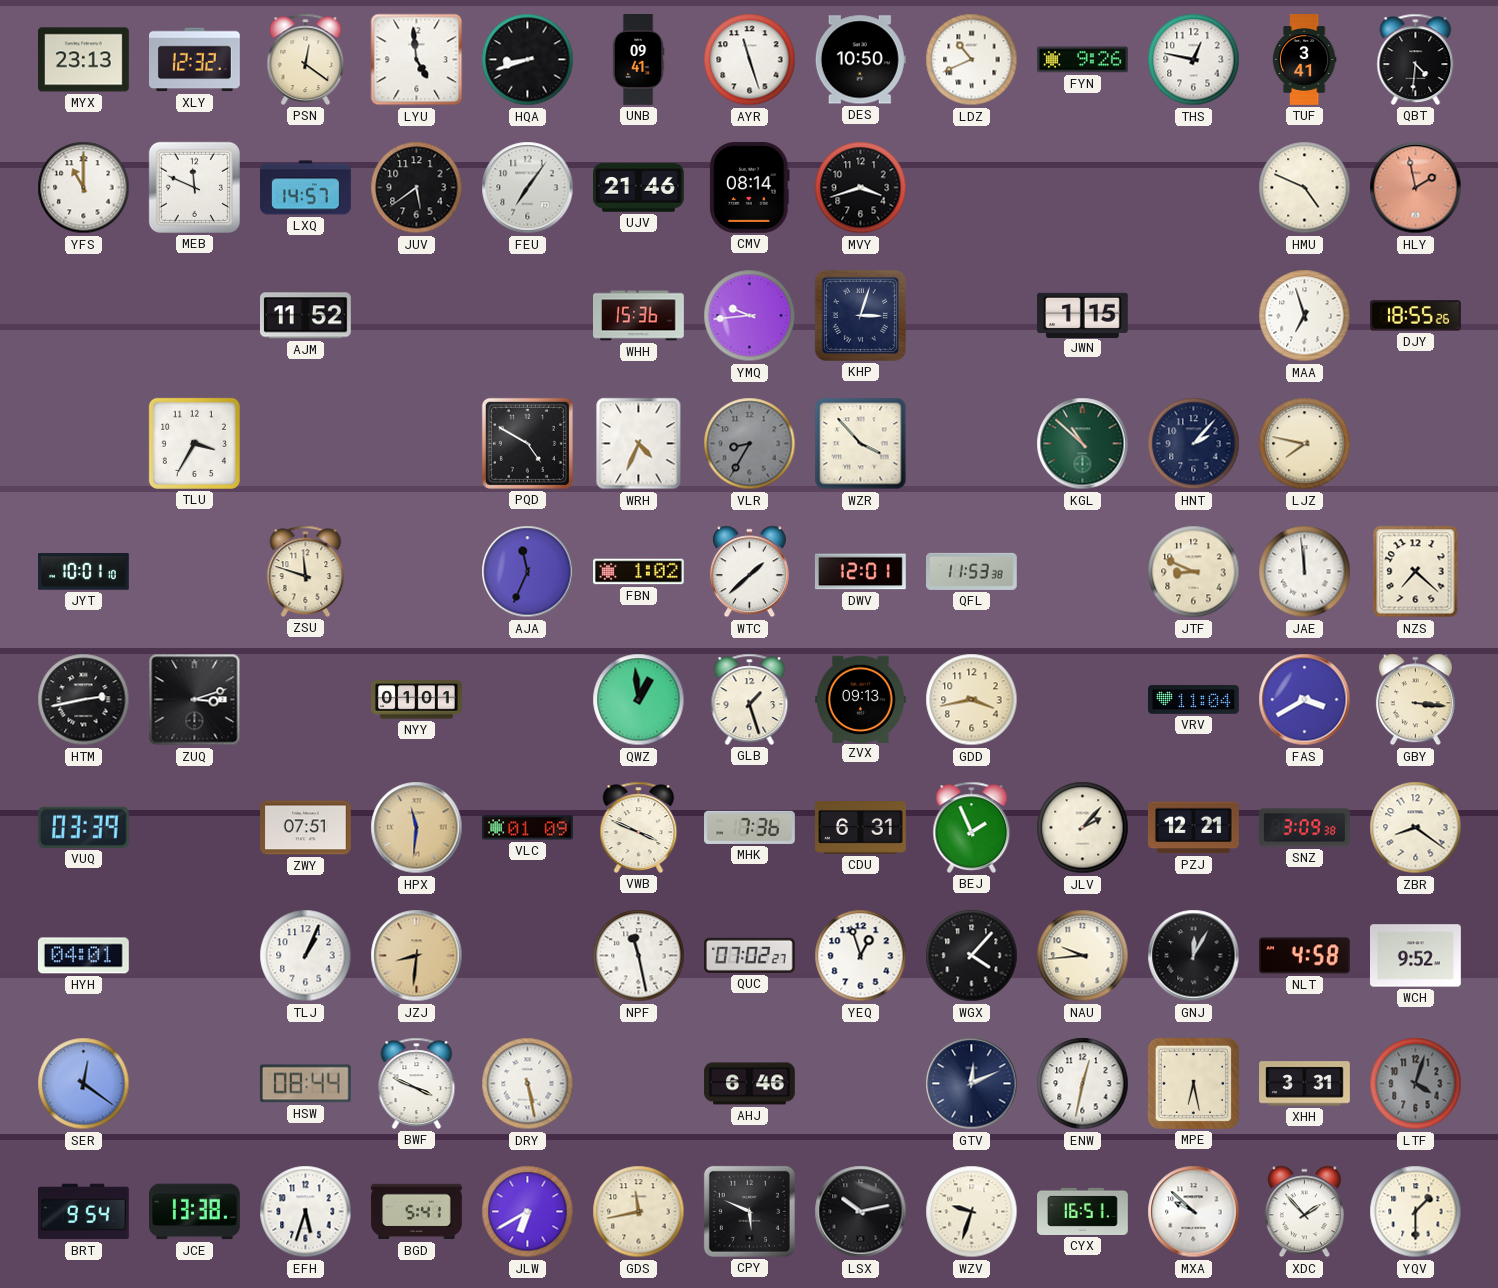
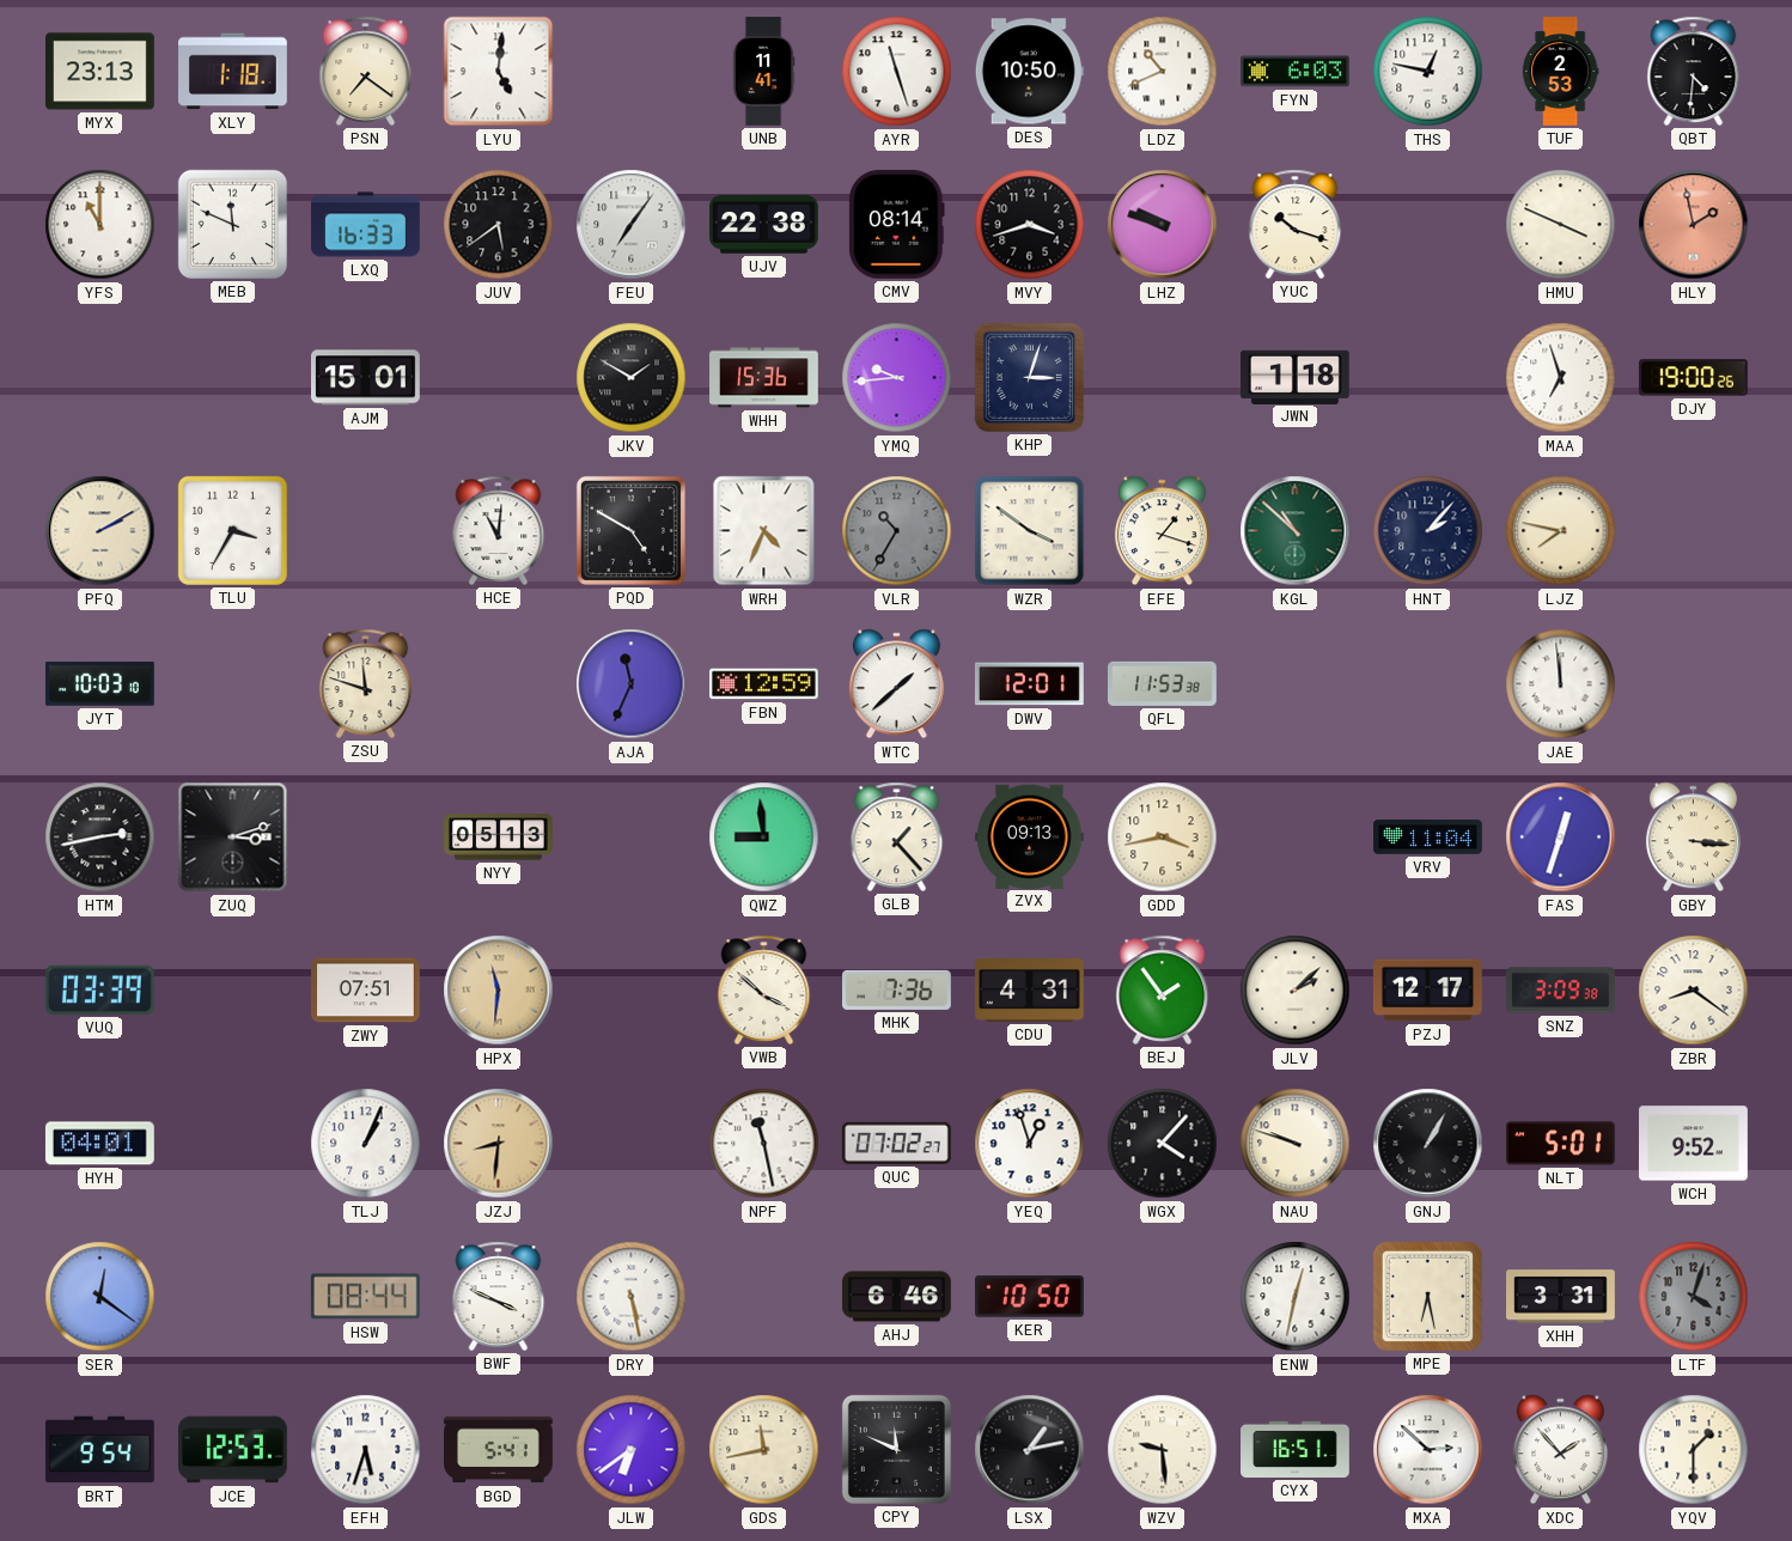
XLY: 12:32 -> 1:18 (233, 72)
PSN: 12:21 -> 7:21 (366, 71)
LYU: 4:59 -> 5:01 (499, 72)
HQA: 8:42 -> none (528, 60)
UNB: 09:41 -> 11:41 (763, 72)
FYN: 9:26 -> 6:03 (1296, 72)
TUF: 3:41 -> 2:53 (1560, 72)
LXQ: 14:57 -> 16:33 (366, 225)
UJV: 21:46 -> 22:38 (764, 225)
LHZ: none -> 9:48 (1163, 225)
YUC: none -> 10:18 (1296, 224)
HMU: 4:49 -> 3:49 (1561, 225)
AJM: 11:52 -> 15:01 (366, 378)
JKV: none -> 1:50 (632, 378)
JWN: 1:15 -> 1:18 (1296, 377)
DJY: 18:55 -> 19:00 (1693, 378)
PFQ: none -> 2:10 (100, 531)
HCE: none -> 11:01 (499, 530)
VLR: 8:35 -> 10:35 (897, 531)
WZR: 3:53 -> 3:51 (1030, 531)
EFE: none -> 1:18 (1162, 531)
JYT: 10:01 -> 10:03 (100, 684)
FBN: 1:02 -> 12:59 (764, 684)
JTF: 8:49 -> none (1194, 572)
NZS: 7:22 -> none (1416, 572)
NYY: 01:01 -> 05:13 (499, 837)
QWZ: 12:59 -> 8:59 (764, 837)
GLB: 1:27 -> 1:23 (897, 836)
FAS: 3:40 -> 12:33 (1561, 837)
VLC: 01:09 -> none (528, 828)
VWB: 3:49 -> 3:52 (764, 989)
CDU: 6:31 -> 4:31 (1030, 991)
BEJ: 1:56 -> 1:54 (1163, 989)
JLV: 2:07 -> 2:08 (1296, 991)
PZJ: 12:21 -> 12:17 (1427, 991)
NAU: 9:44 -> 9:48 (1296, 1144)
GNJ: 12:05 -> 1:05 (1428, 1144)
NLT: 4:58 -> 5:01 (1561, 1144)
KER: none -> 10:50 (1030, 1297)
GTV: 12:11 -> none (972, 1084)
JCE: 13:38 -> 12:53 (233, 1450)
JLW: 6:40 -> 6:39 (632, 1450)
CPY: 5:49 -> 11:49 (896, 1449)
LSX: 10:13 -> 1:13 (1030, 1450)
WZV: 9:33 -> 9:29 (1163, 1450)
MXA: 9:52 -> 2:52 (1428, 1450)
